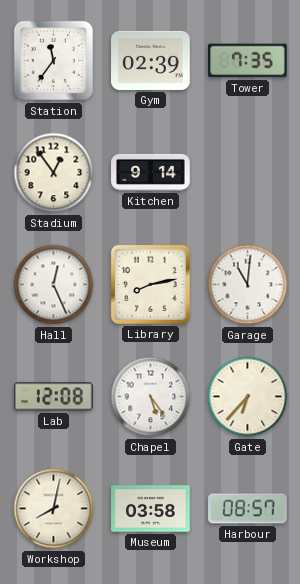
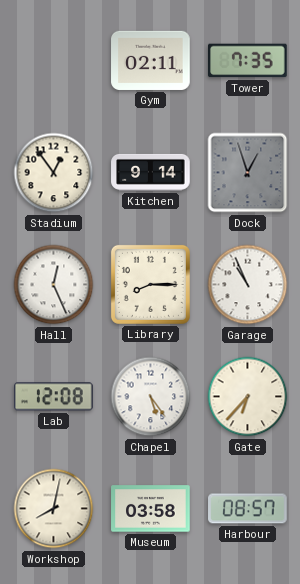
Station: 11:36 -> none (54, 61)
Gym: 02:39 -> 02:11 (151, 60)
Dock: none -> 12:57 (248, 173)
Library: 8:13 -> 8:15 (150, 284)
Garage: 11:01 -> 10:56 (248, 285)
